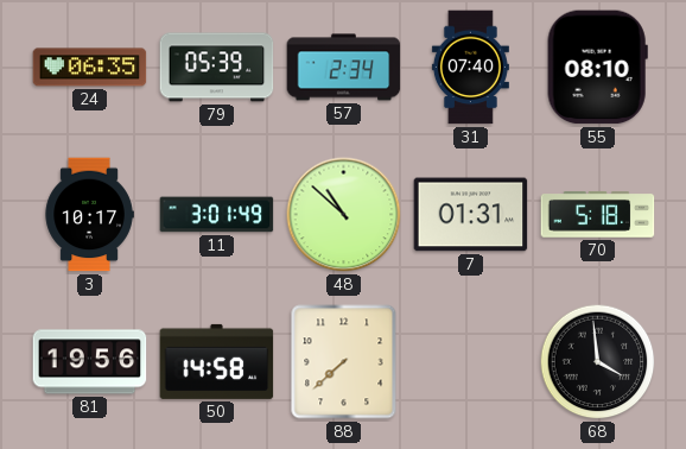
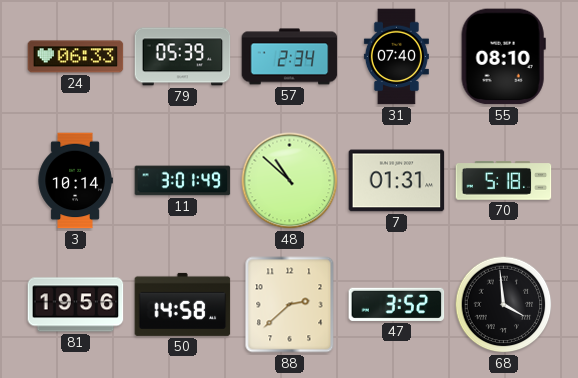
24: 06:35 -> 06:33 (76, 57)
3: 10:17 -> 10:14 (75, 181)
88: 7:38 -> 2:38 (290, 305)
47: none -> 3:52 (397, 304)
